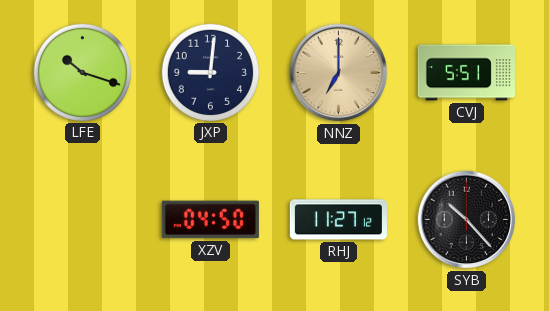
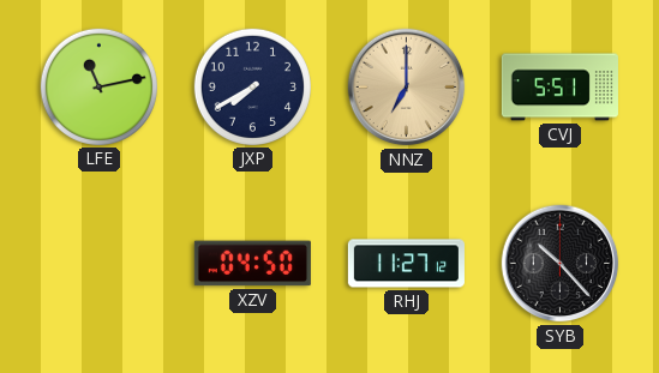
LFE: 10:18 -> 11:13 (98, 86)
JXP: 9:01 -> 7:40 (252, 86)
